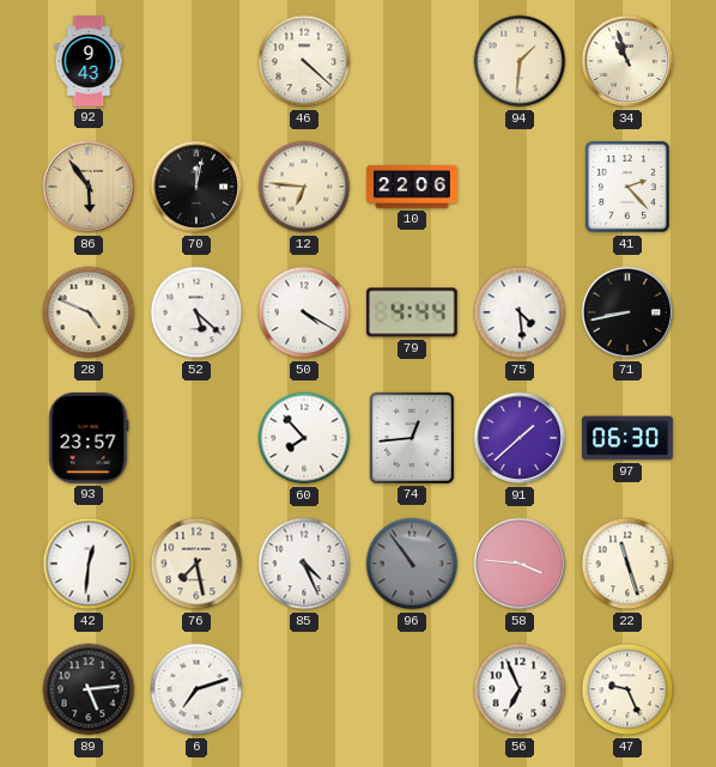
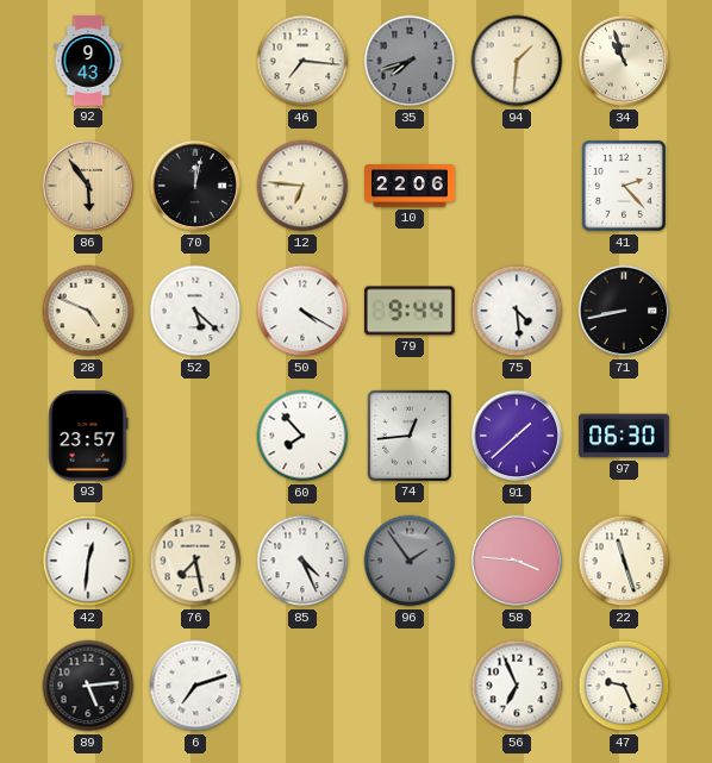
46: 4:22 -> 7:16 (302, 61)
35: none -> 7:42 (410, 61)
79: 4:44 -> 9:44 (410, 311)
96: 10:54 -> 1:54 (410, 561)
